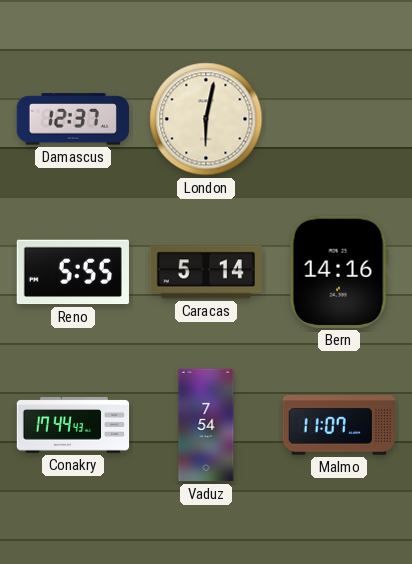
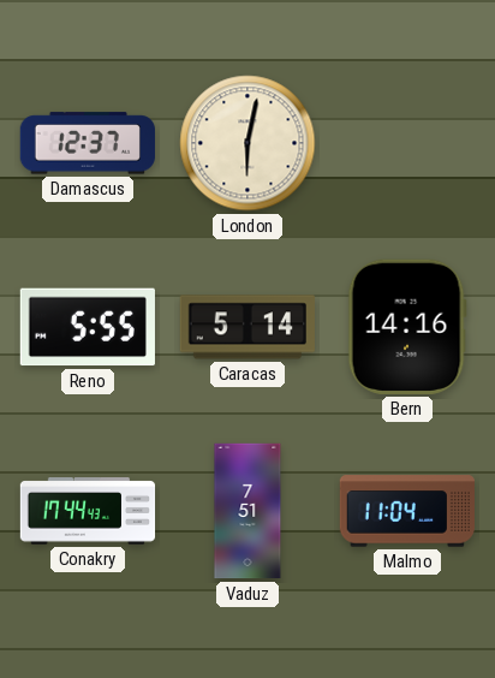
Vaduz: 7:54 -> 7:51 (247, 511)
Malmo: 11:07 -> 11:04 (406, 511)
